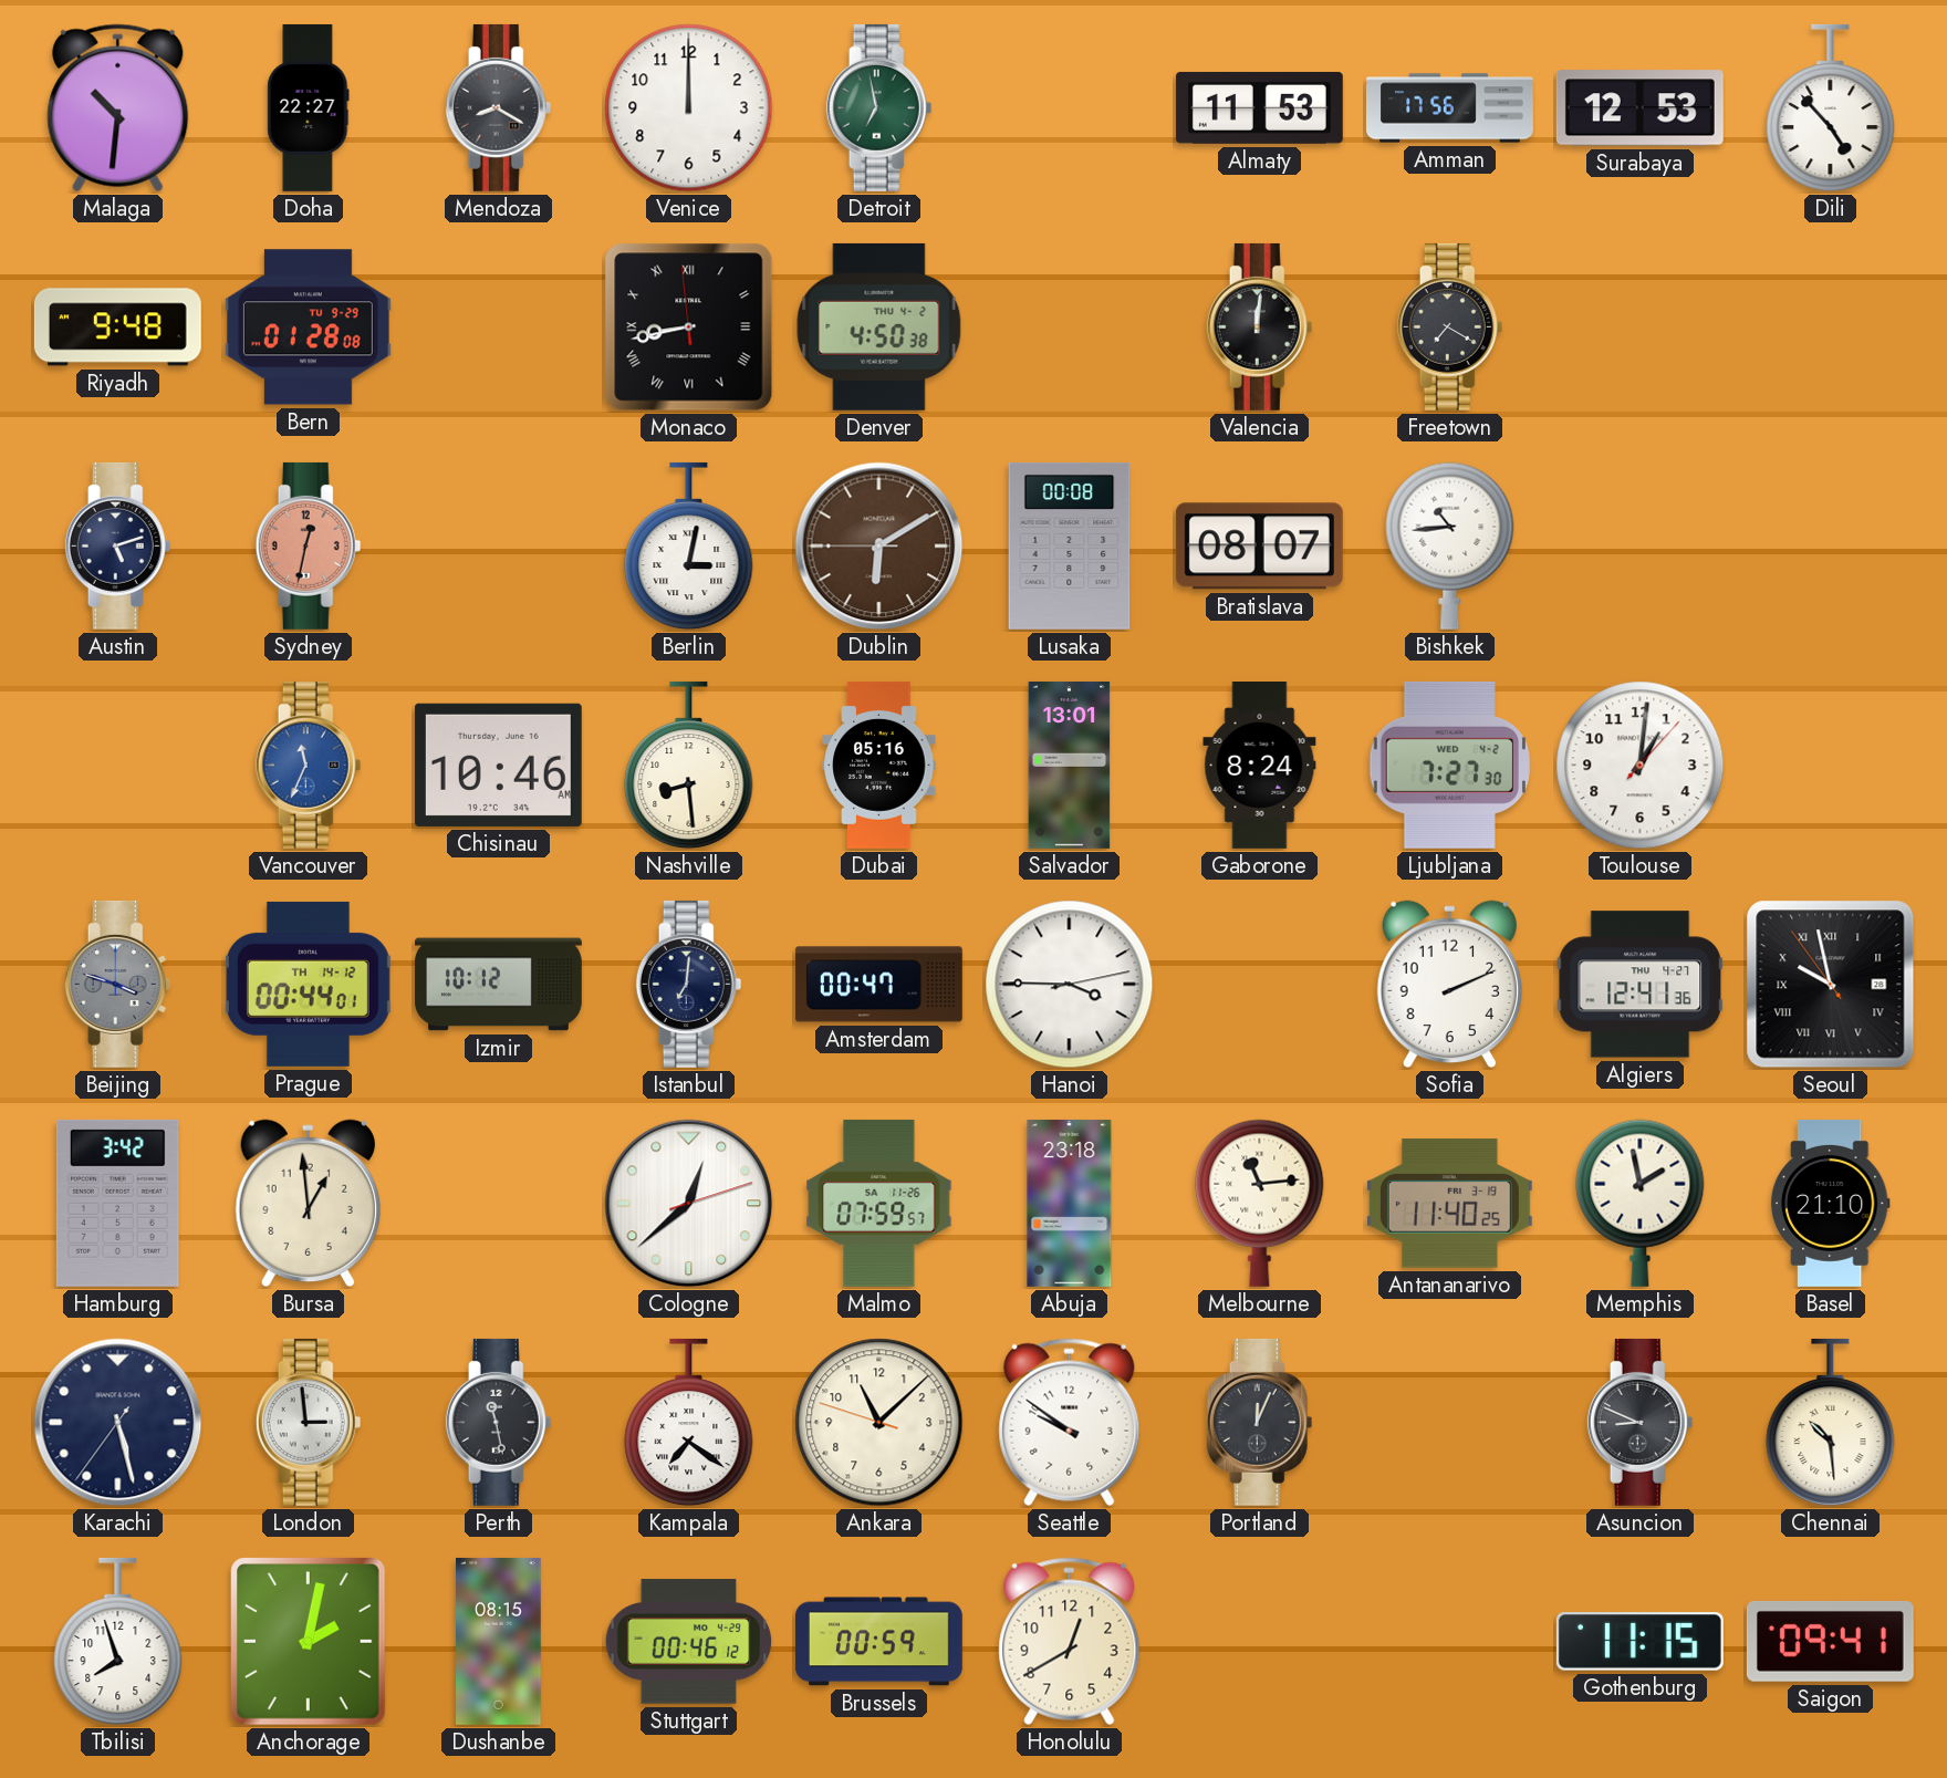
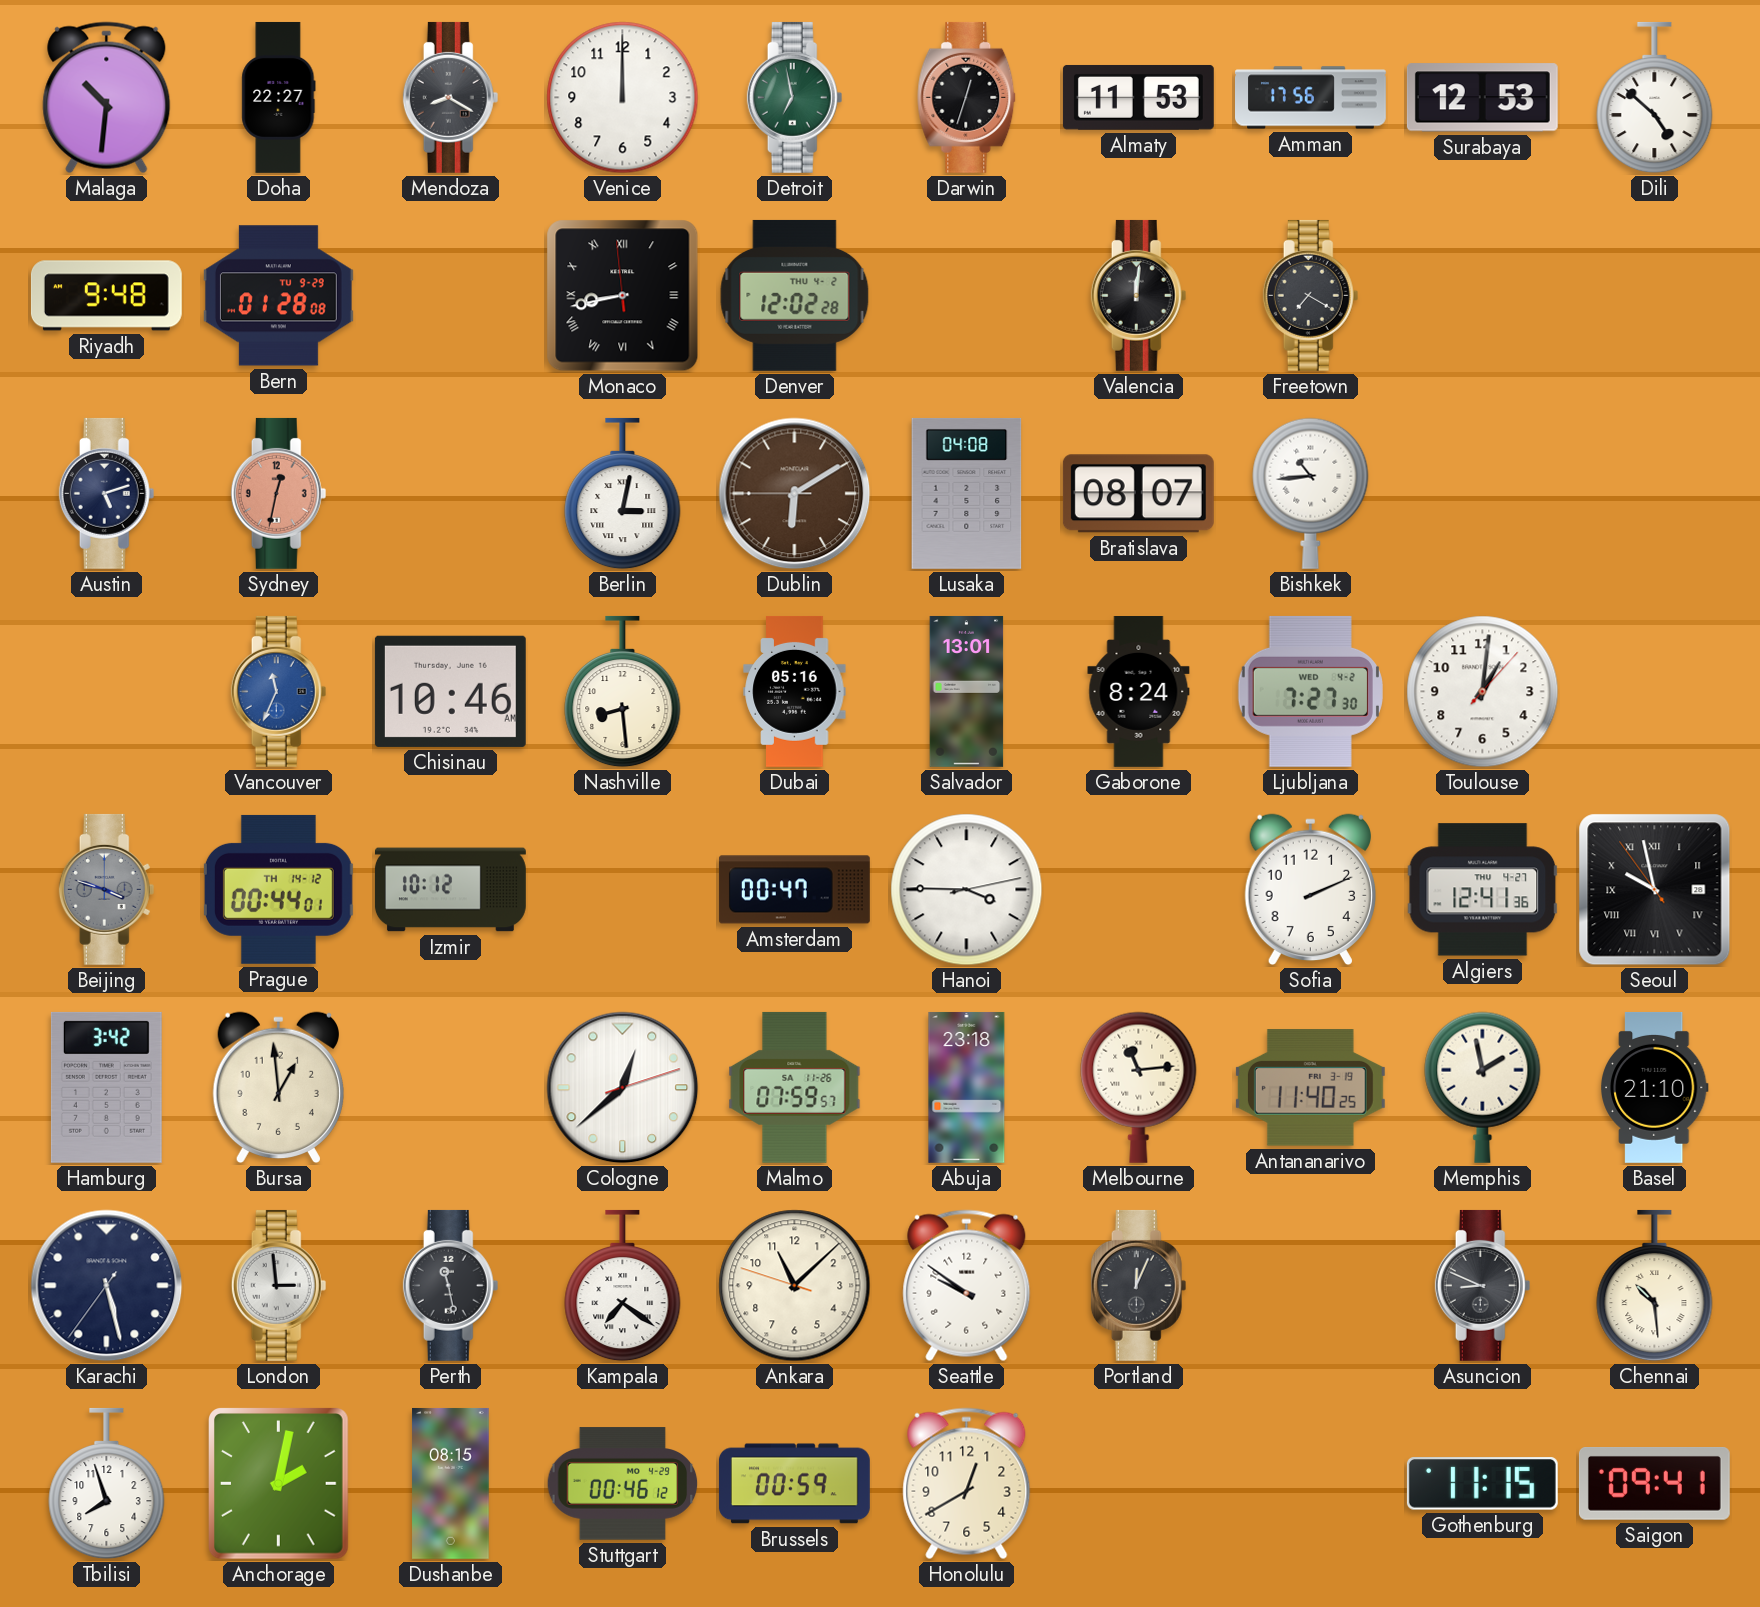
Darwin: none -> 12:33 (967, 97)
Dili: 4:53 -> 4:52 (1655, 98)
Denver: 4:50 -> 12:02 (795, 295)
Lusaka: 00:08 -> 04:08 (967, 493)
Istanbul: 7:01 -> none (689, 984)
